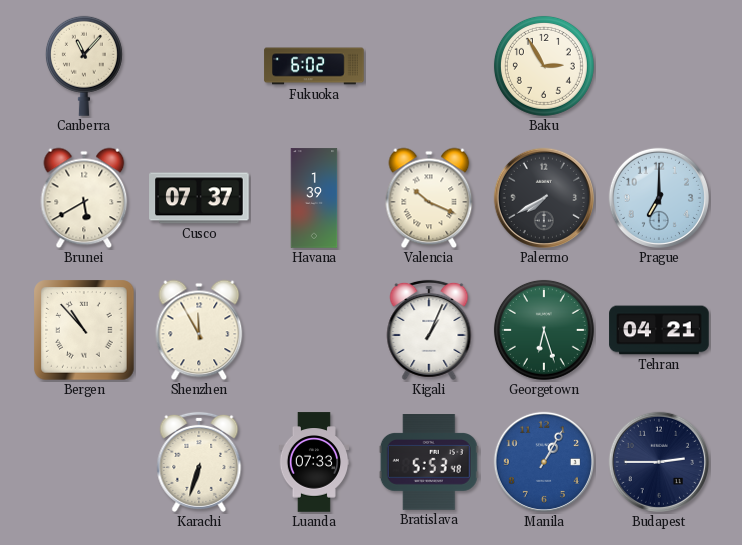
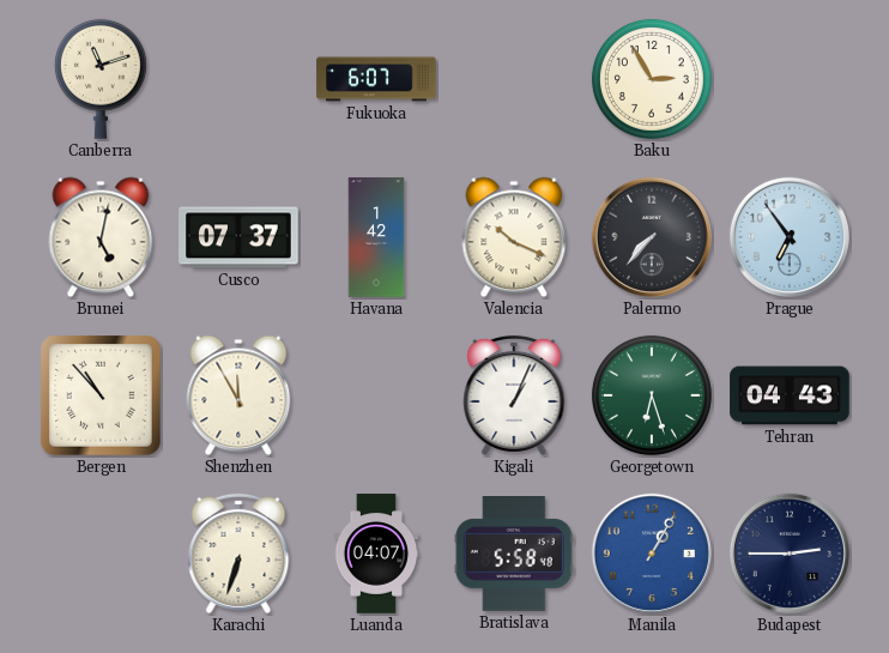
Canberra: 11:07 -> 11:12 (101, 79)
Fukuoka: 6:02 -> 6:07 (376, 79)
Brunei: 5:40 -> 5:02 (101, 237)
Havana: 1:39 -> 1:42 (376, 237)
Palermo: 7:40 -> 7:37 (652, 237)
Prague: 7:00 -> 6:54 (790, 237)
Tehran: 04:21 -> 04:43 (790, 395)
Luanda: 07:33 -> 04:07 (376, 554)
Bratislava: 5:53 -> 5:58 (514, 555)
